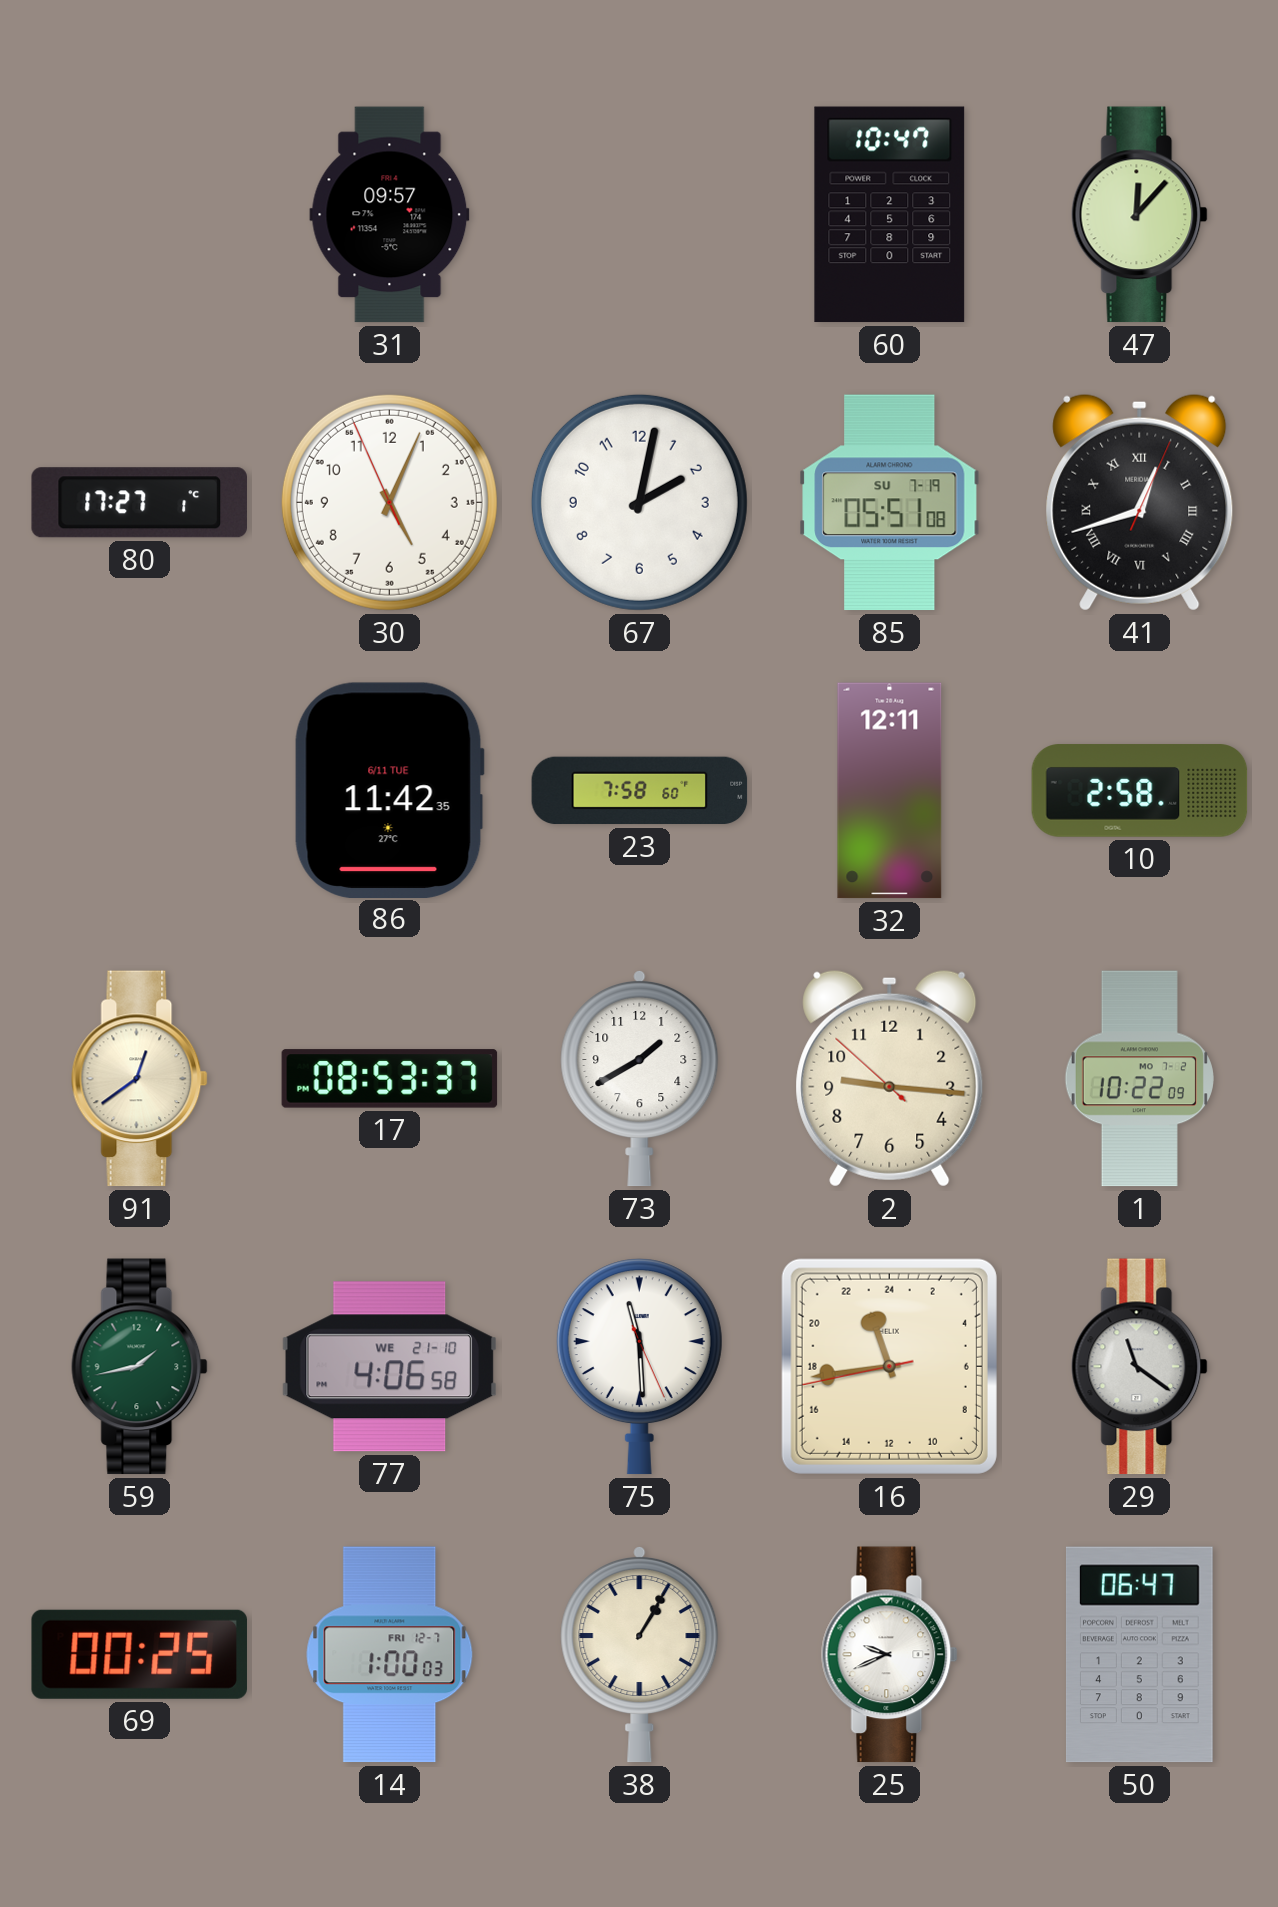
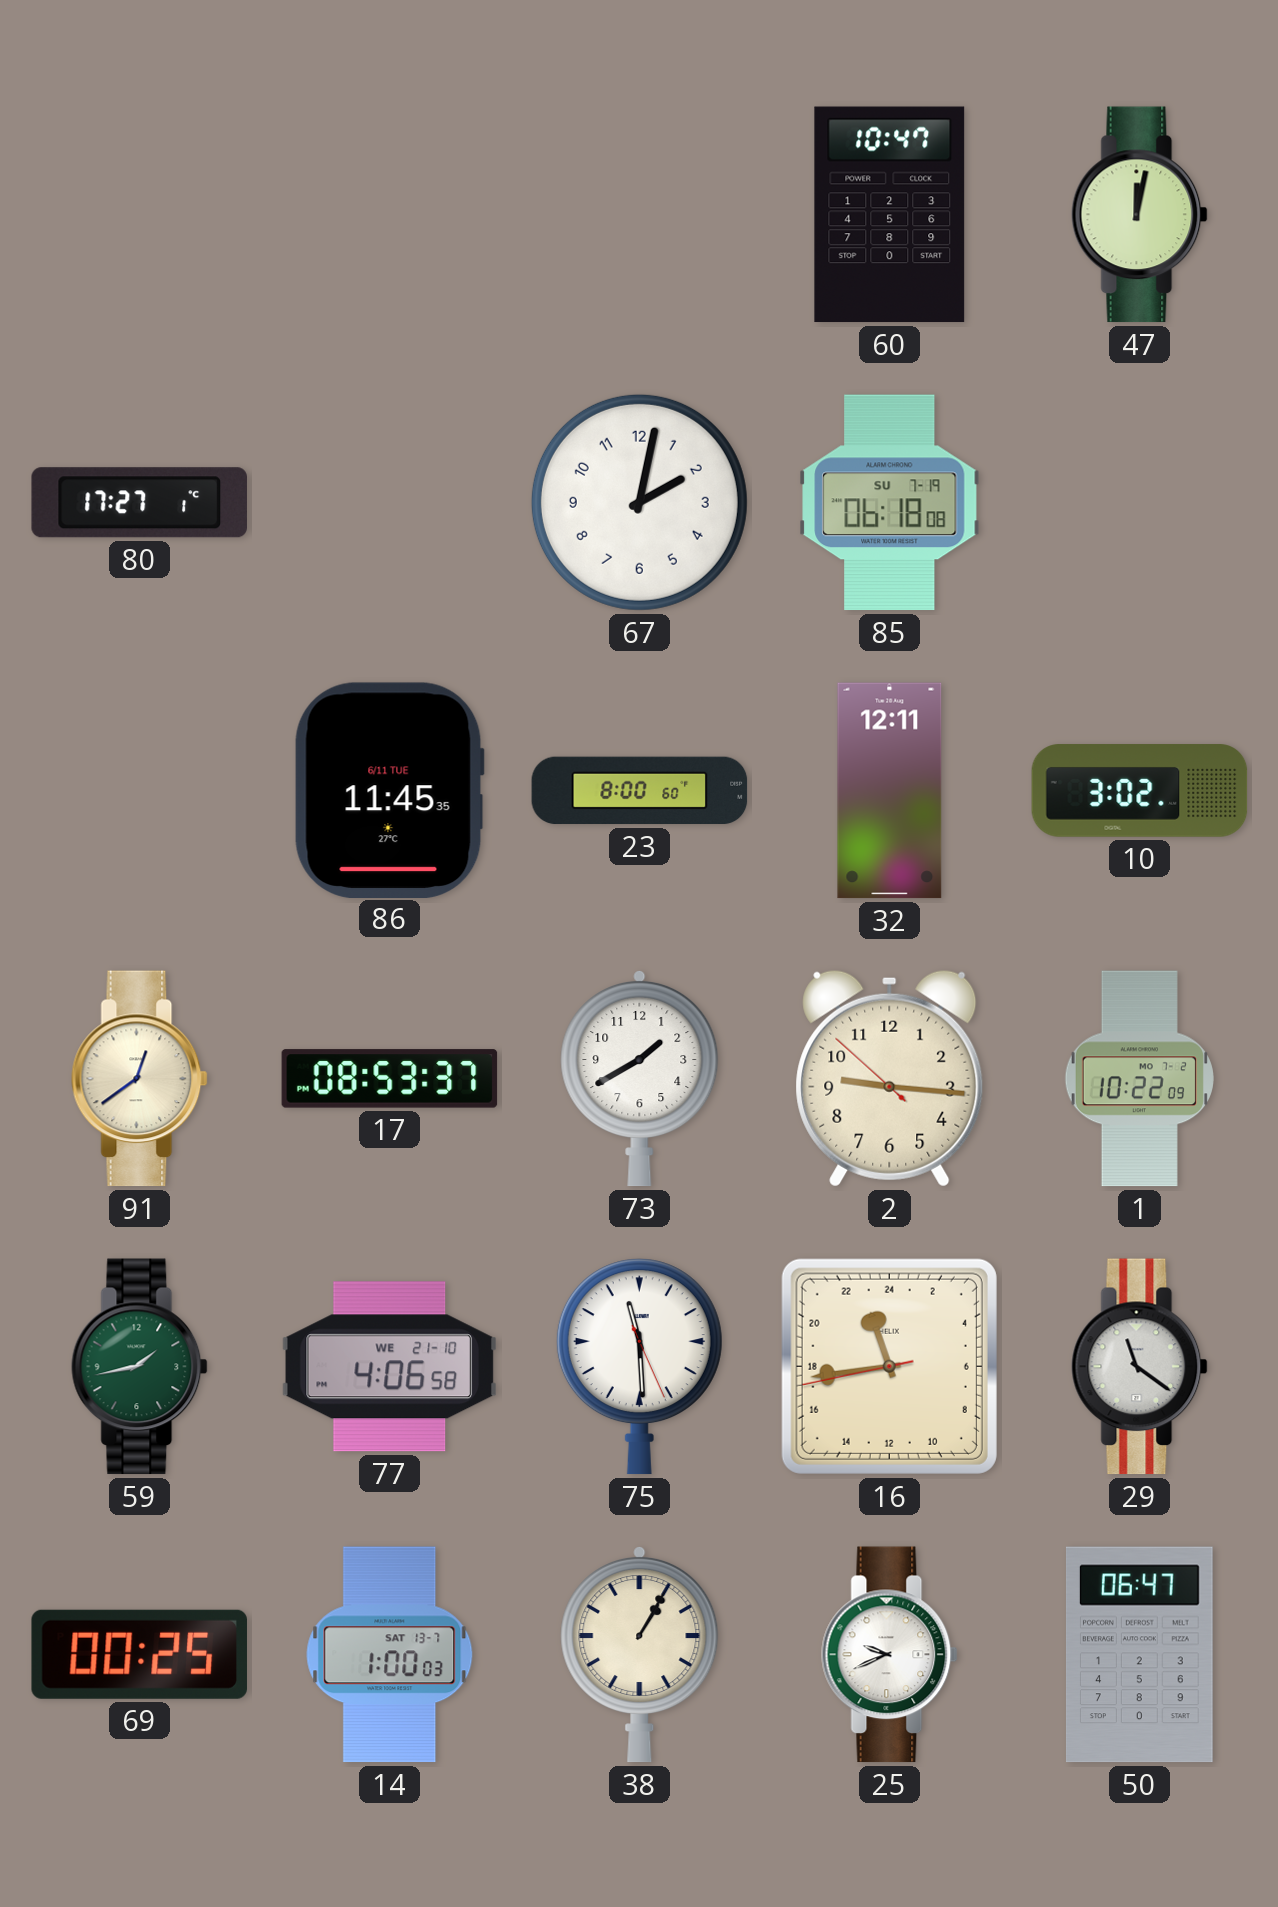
31: 09:57 -> none (390, 215)
47: 12:07 -> 12:02 (1140, 215)
30: 5:03 -> none (389, 502)
85: 05:51 -> 06:18 (890, 503)
41: 12:42 -> none (1140, 502)
86: 11:42 -> 11:45 (389, 790)
23: 7:58 -> 8:00 (640, 791)
10: 2:58 -> 3:02 (1140, 791)
14 date: FRI 12-7 -> SAT 13-7 (390, 1655)
